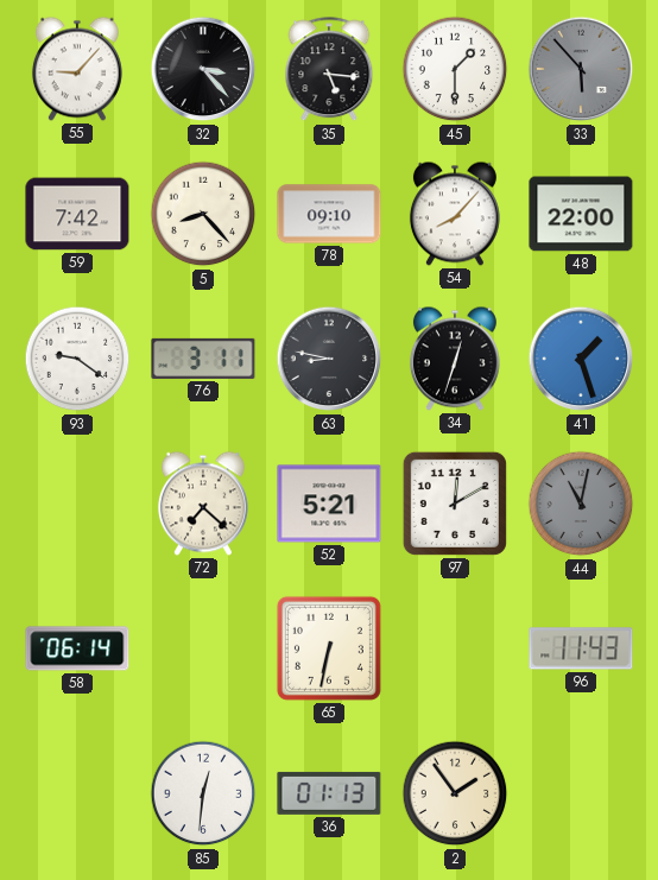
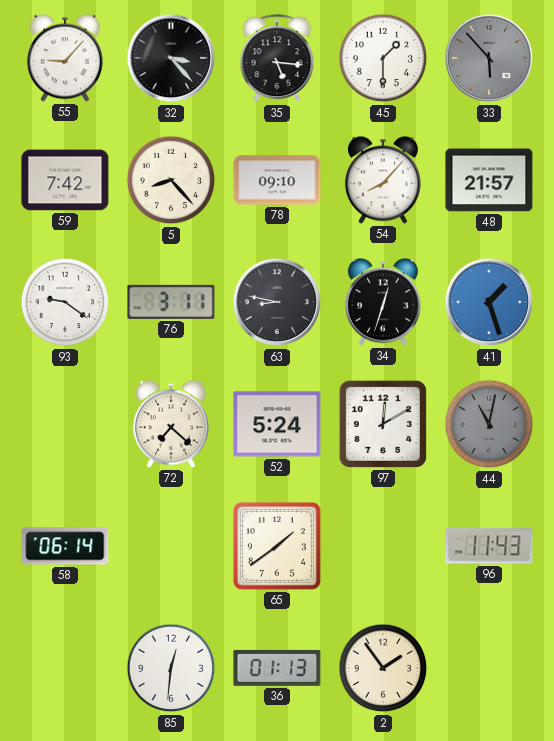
48: 22:00 -> 21:57 (489, 180)
52: 5:21 -> 5:24 (277, 424)
65: 6:32 -> 1:39 (277, 546)
